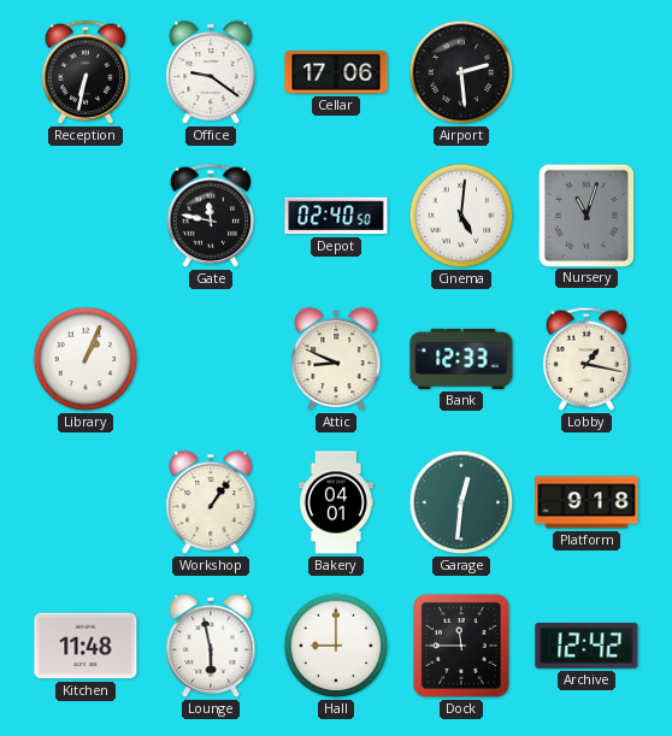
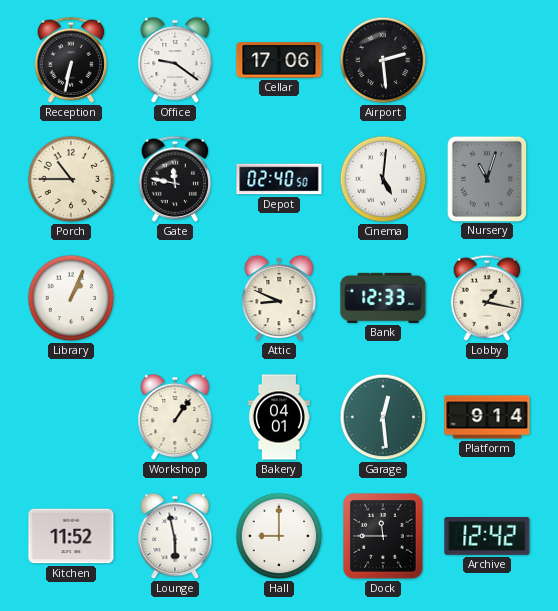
Porch: none -> 10:45 (71, 179)
Garage: 12:31 -> 12:29 (383, 417)
Platform: 9:18 -> 9:14 (487, 417)
Kitchen: 11:48 -> 11:52 (71, 536)
